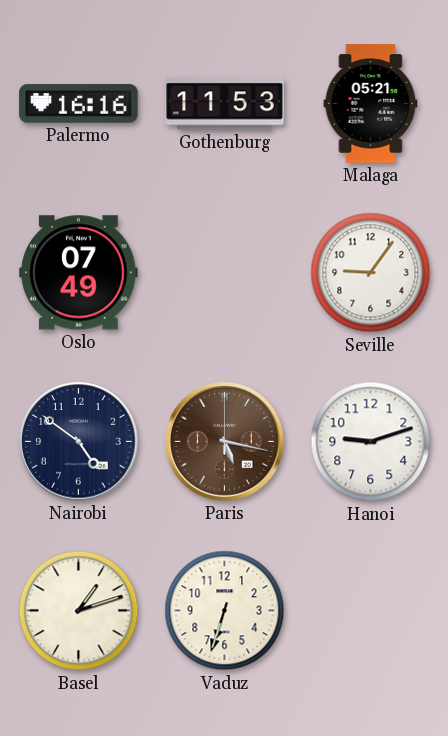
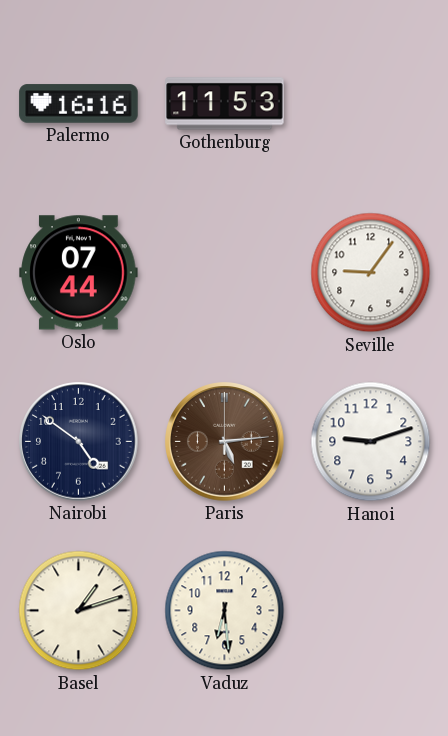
Malaga: 05:21 -> none (371, 104)
Oslo: 07:49 -> 07:44 (79, 273)
Paris: 5:17 -> 5:14 (225, 442)
Vaduz: 6:33 -> 6:29 (225, 611)
